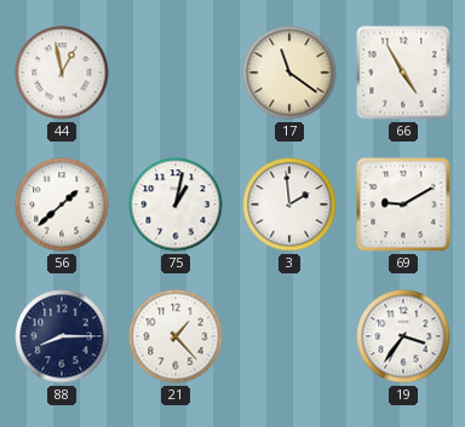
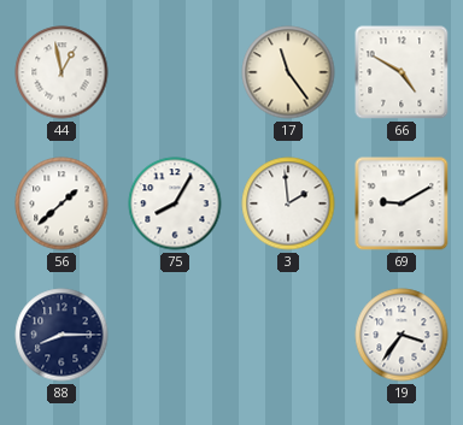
17: 11:21 -> 11:24 (288, 72)
66: 4:55 -> 4:50 (402, 72)
75: 1:02 -> 8:05 (175, 203)
21: 1:23 -> none (176, 336)
